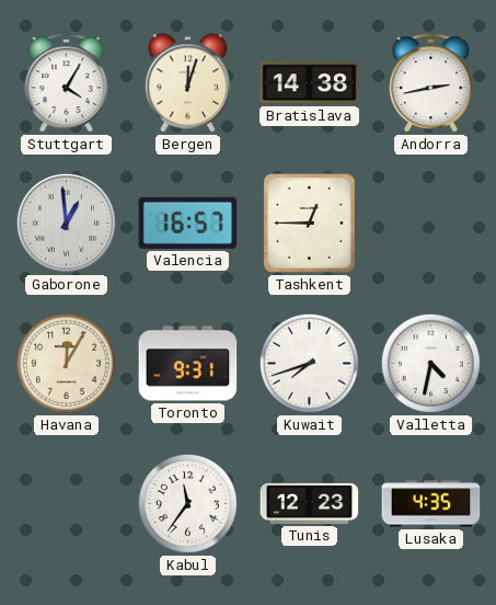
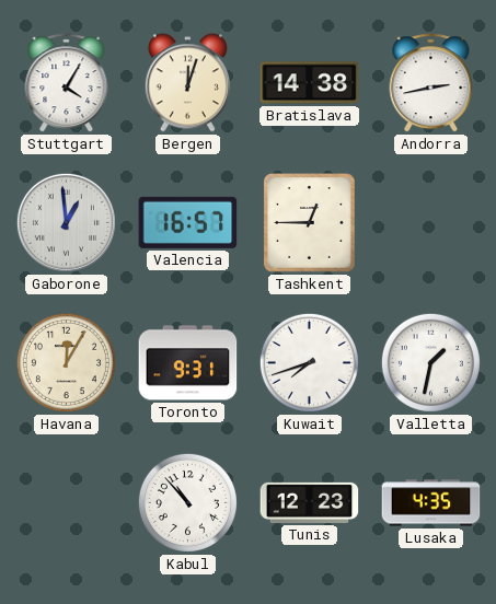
Valletta: 4:32 -> 1:32 (430, 362)
Kabul: 11:36 -> 10:53 (187, 502)
